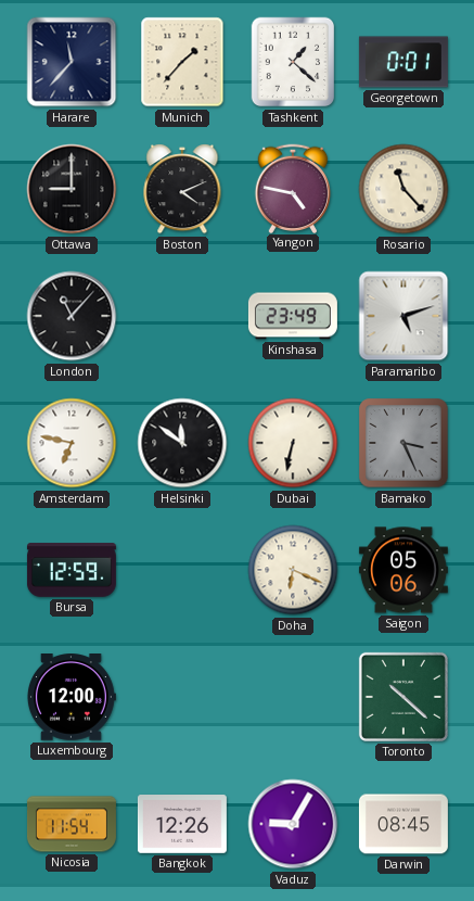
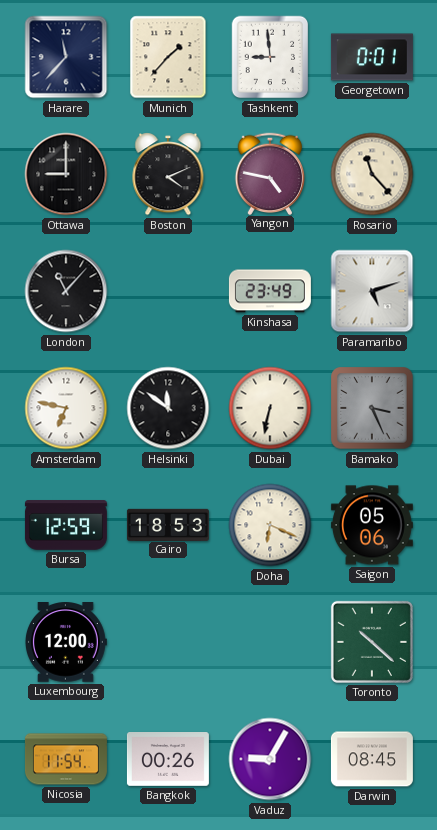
Tashkent: 1:22 -> 8:59 (270, 57)
Cairo: none -> 18:53 (168, 524)
Bangkok: 12:26 -> 00:26 (168, 760)
